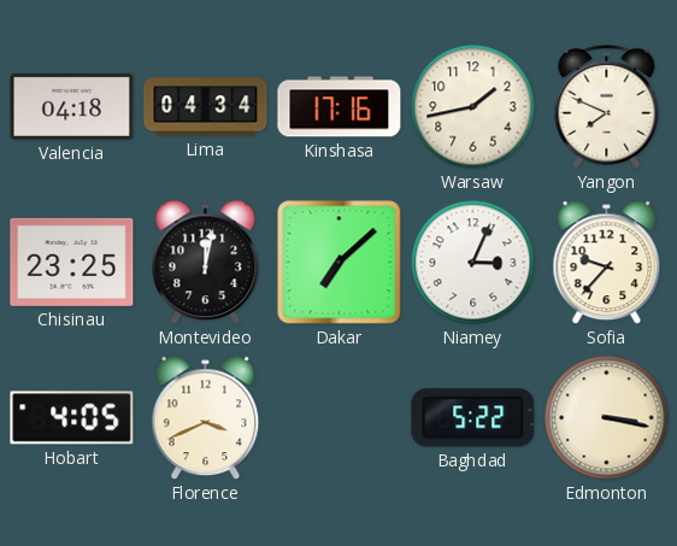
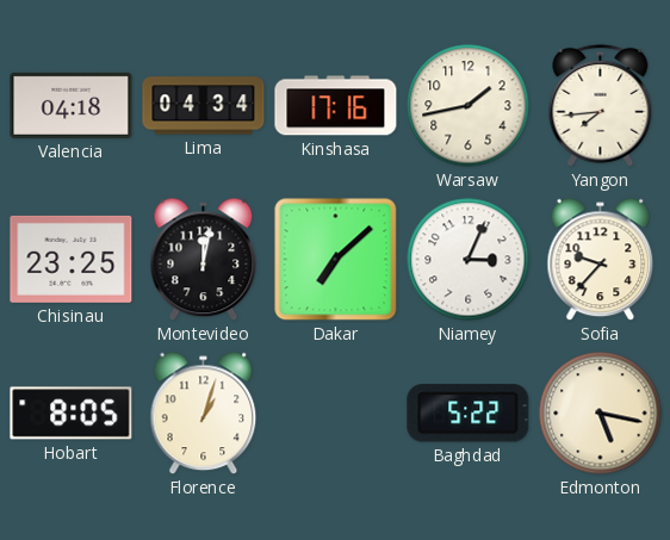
Yangon: 7:49 -> 7:44 (601, 105)
Hobart: 4:05 -> 8:05 (72, 414)
Florence: 3:41 -> 1:03 (204, 414)
Edmonton: 3:17 -> 5:17 (601, 414)
